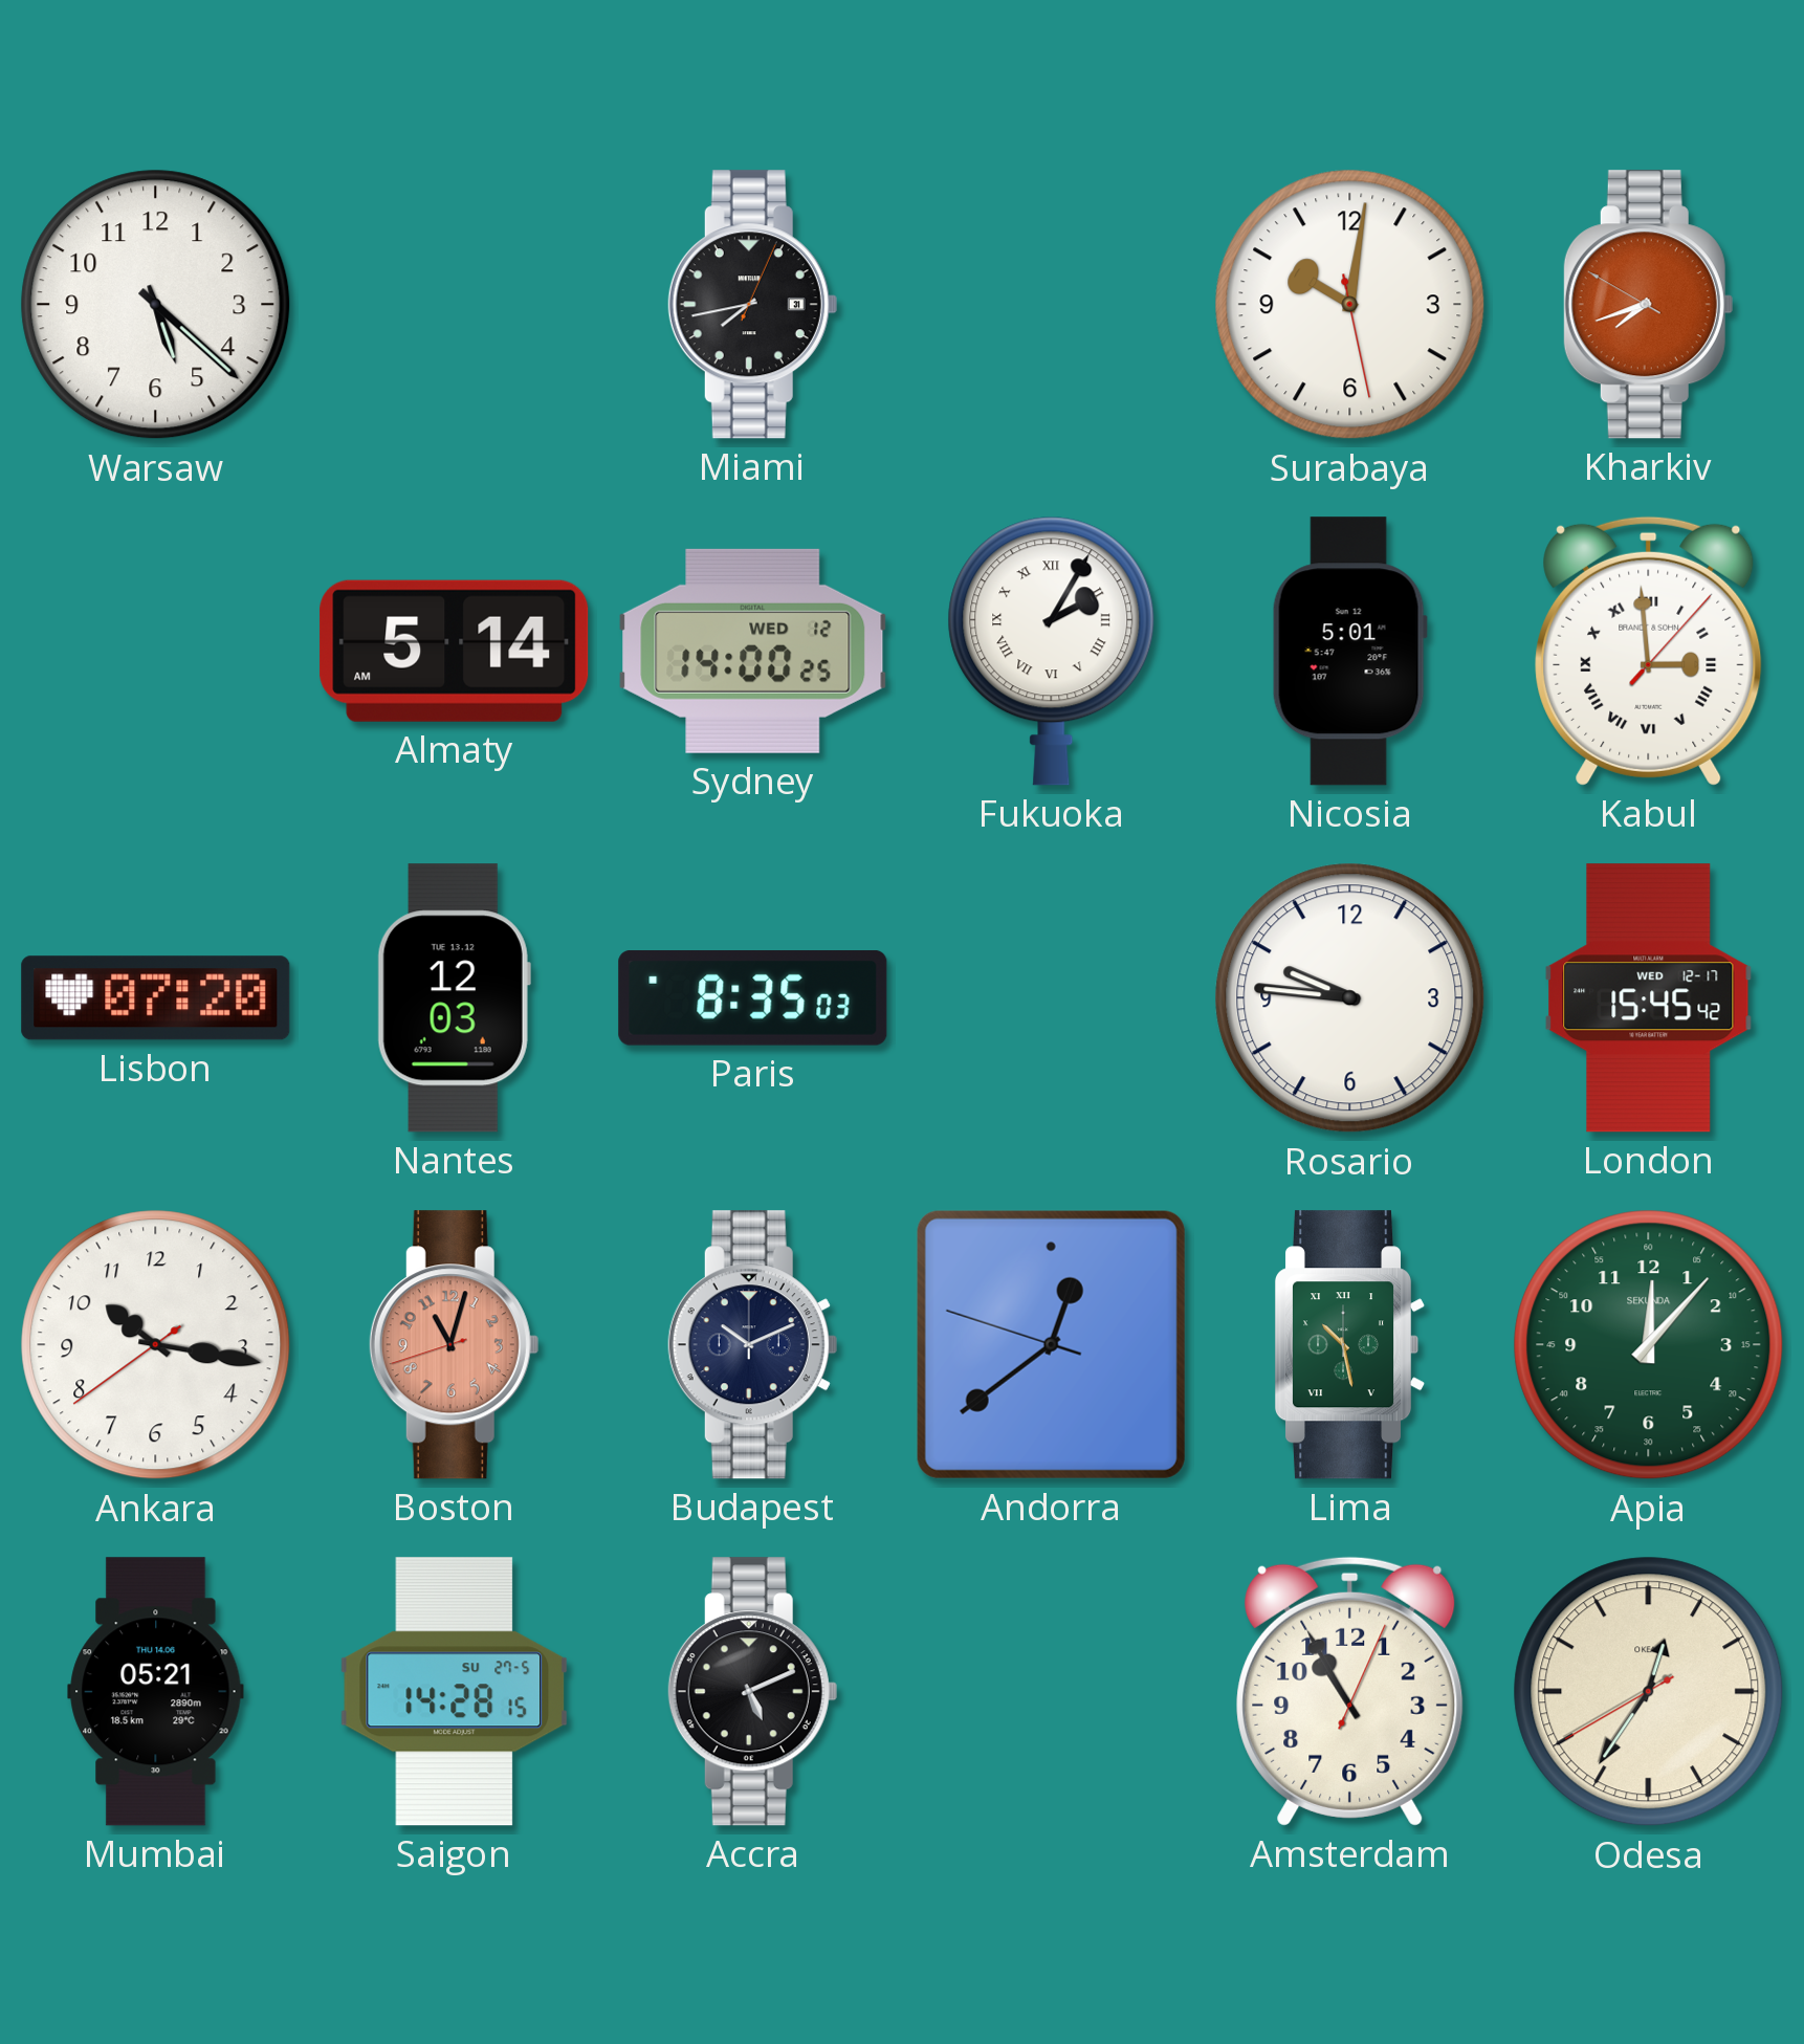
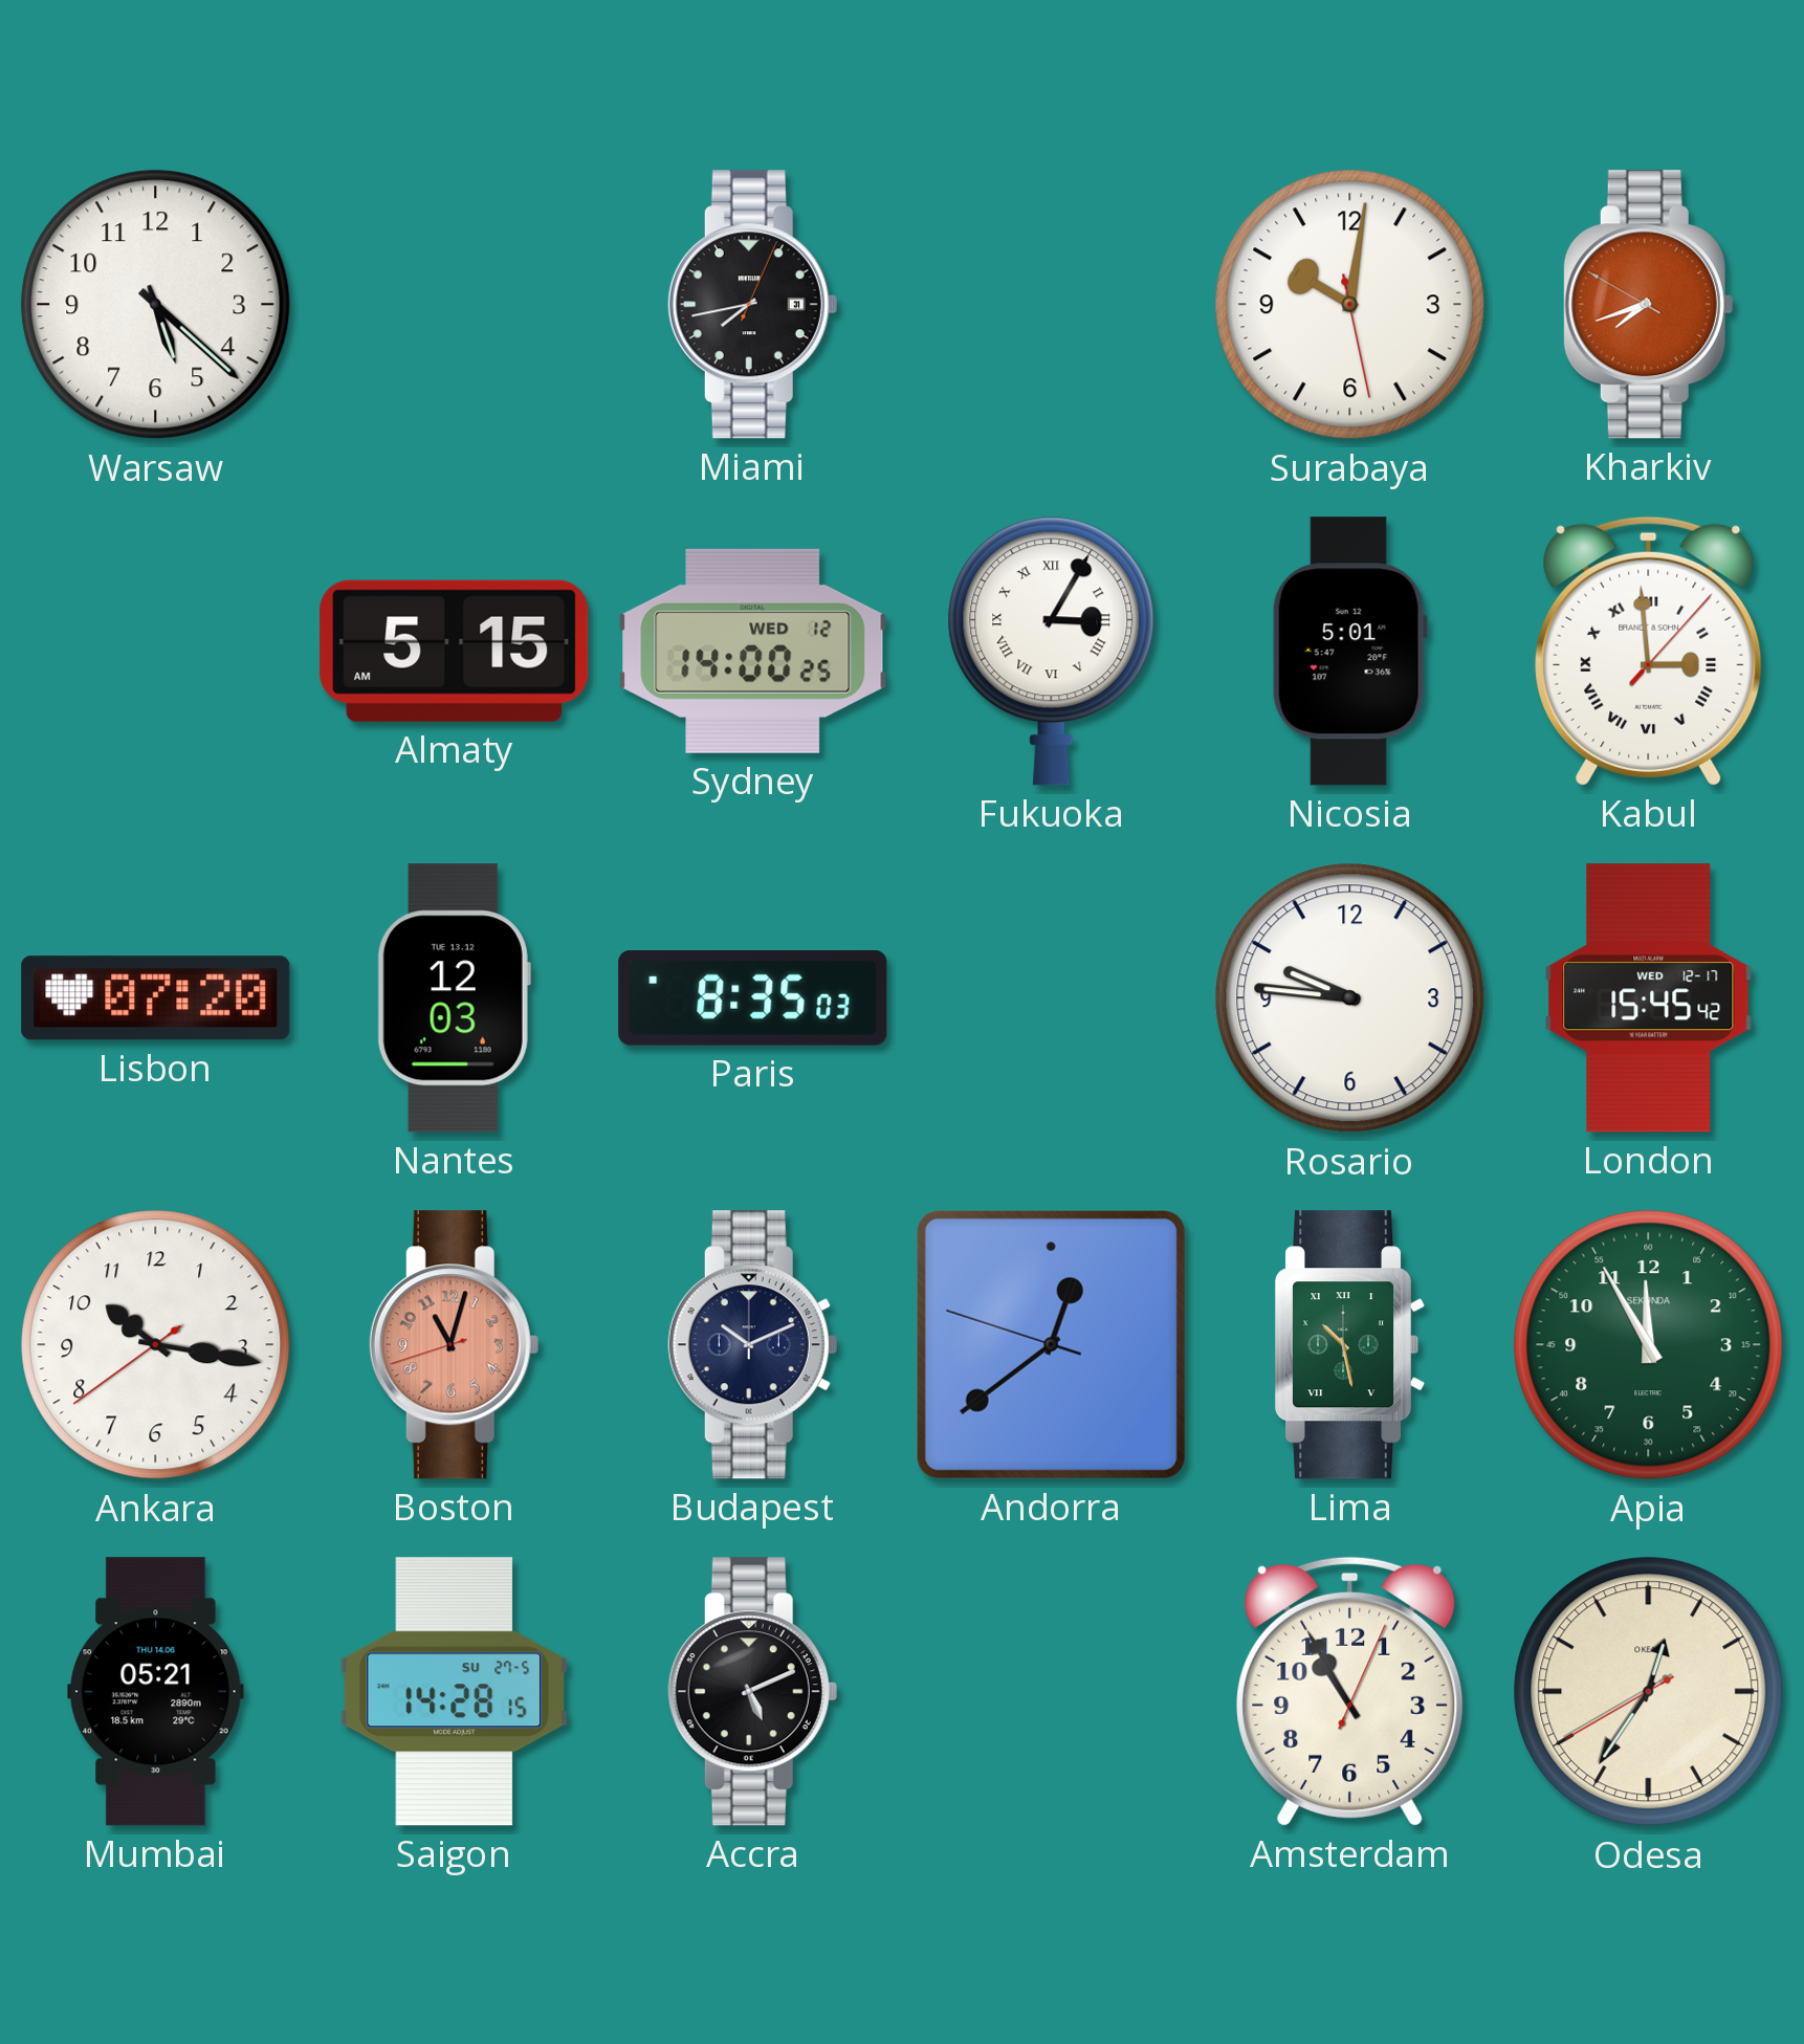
Almaty: 5:14 -> 5:15 (455, 651)
Fukuoka: 2:05 -> 3:05 (1052, 651)
Apia: 12:07 -> 11:55 (1649, 1345)
